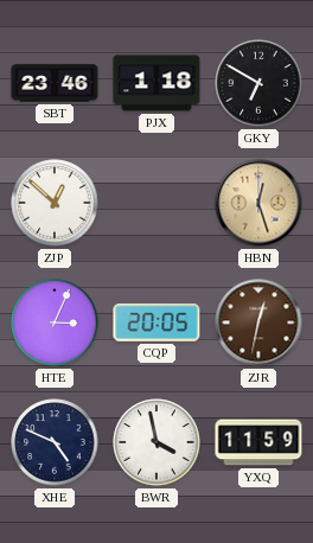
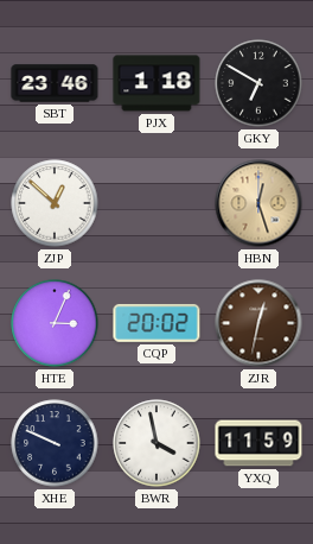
CQP: 20:05 -> 20:02 (156, 323)
XHE: 4:49 -> 9:49 (55, 443)
